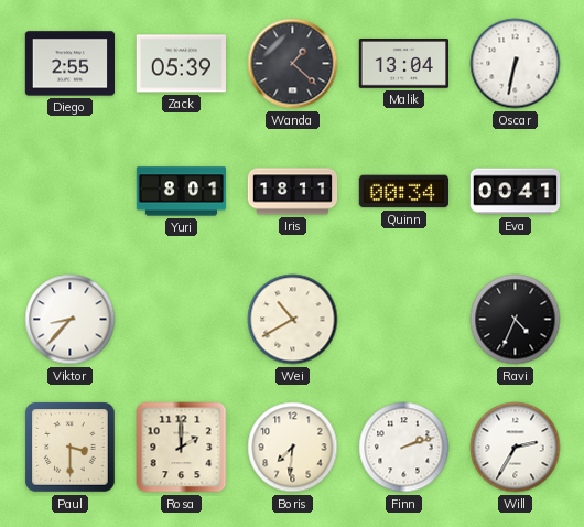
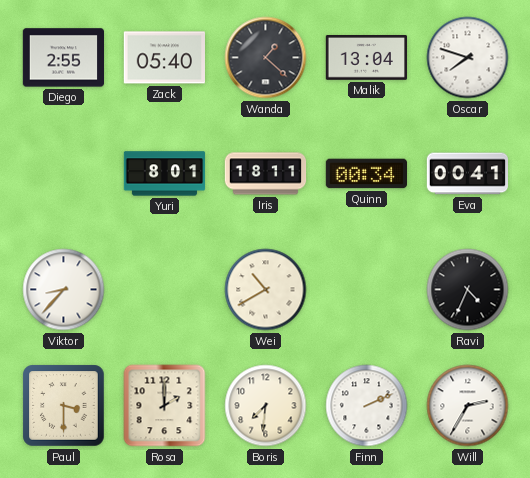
Zack: 05:39 -> 05:40 (164, 58)
Oscar: 6:32 -> 7:48 (468, 58)
Finn: 2:12 -> 2:11 (367, 406)
